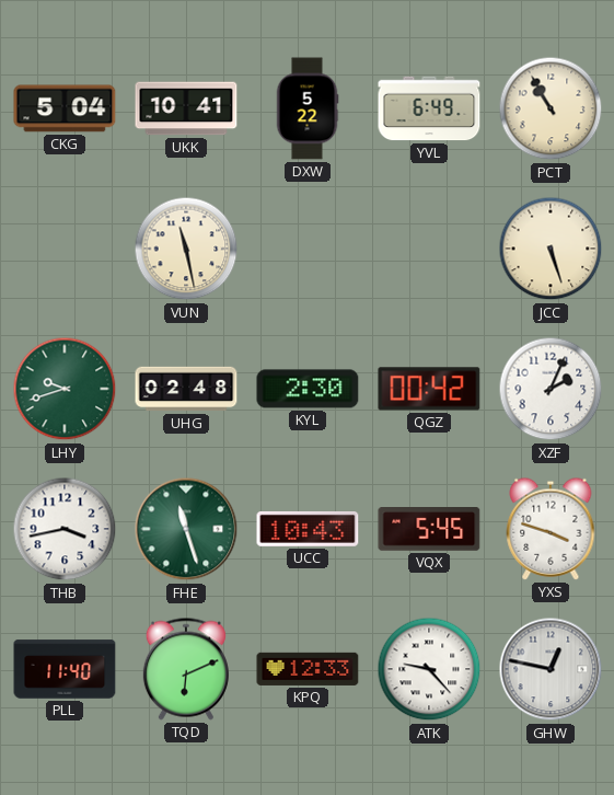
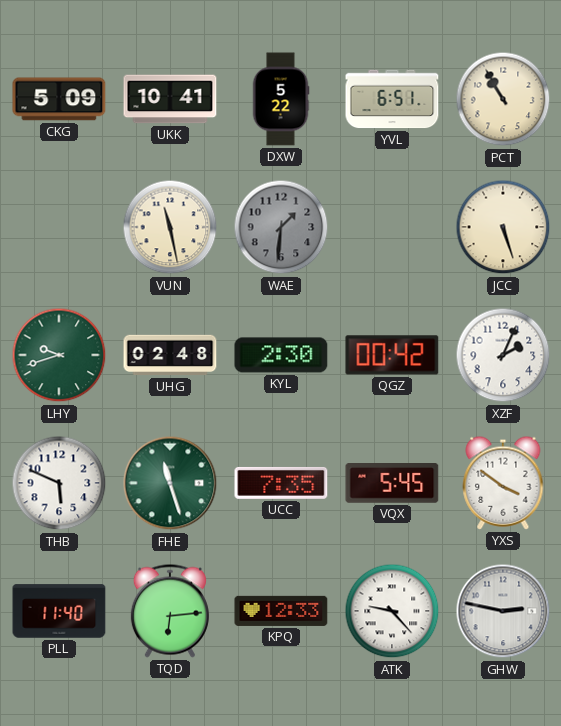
CKG: 5:04 -> 5:09 (59, 99)
YVL: 6:49 -> 6:51 (392, 99)
WAE: none -> 1:31 (281, 227)
THB: 3:43 -> 5:49 (59, 483)
UCC: 10:43 -> 7:35 (281, 483)
YXS: 3:48 -> 3:51 (503, 483)
TQD: 6:11 -> 6:14 (170, 611)
GHW: 12:47 -> 2:47 (503, 611)
